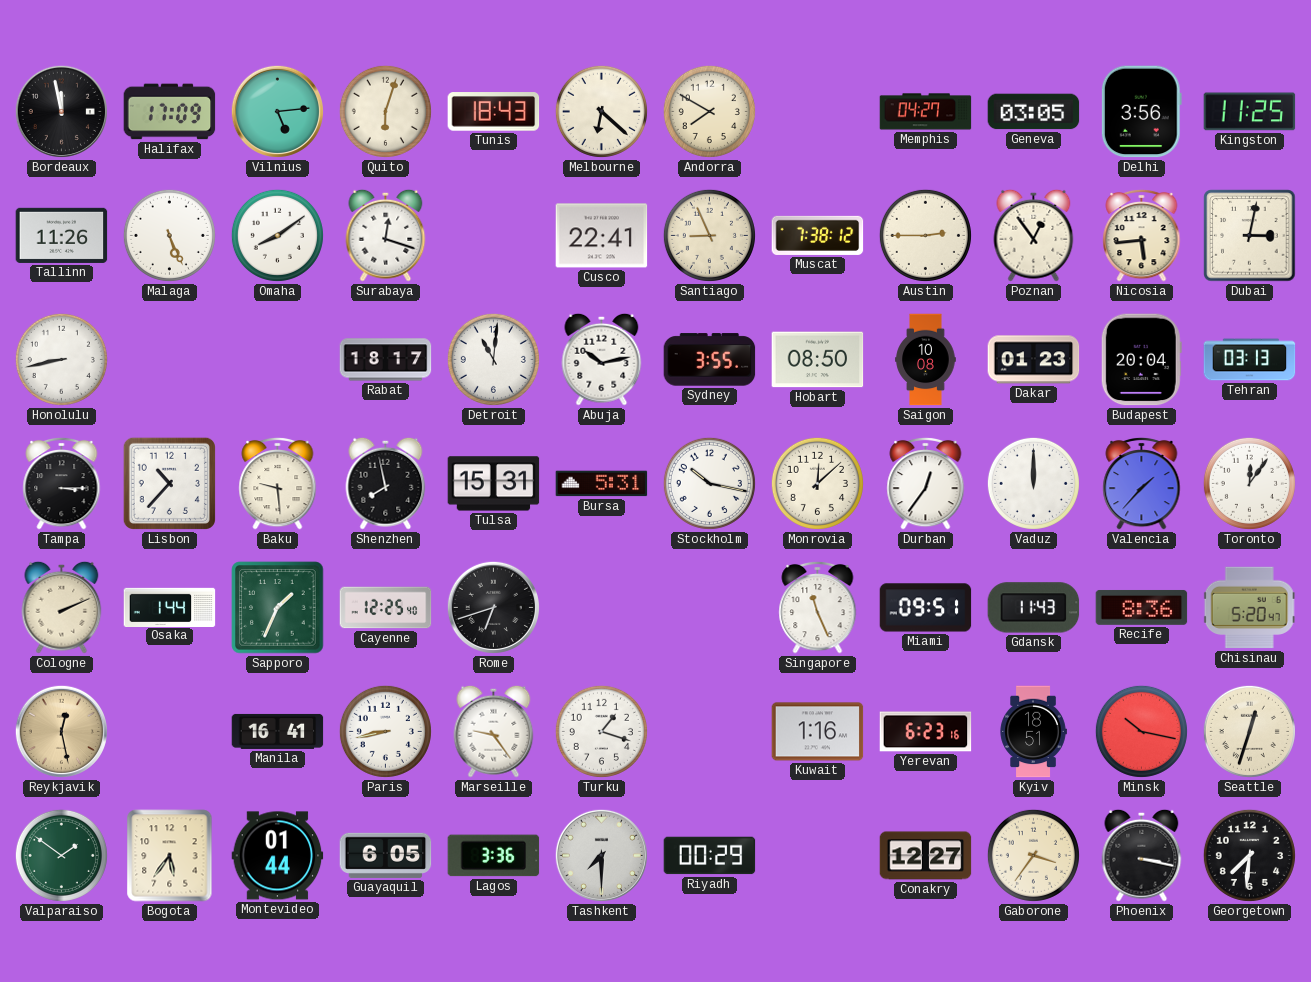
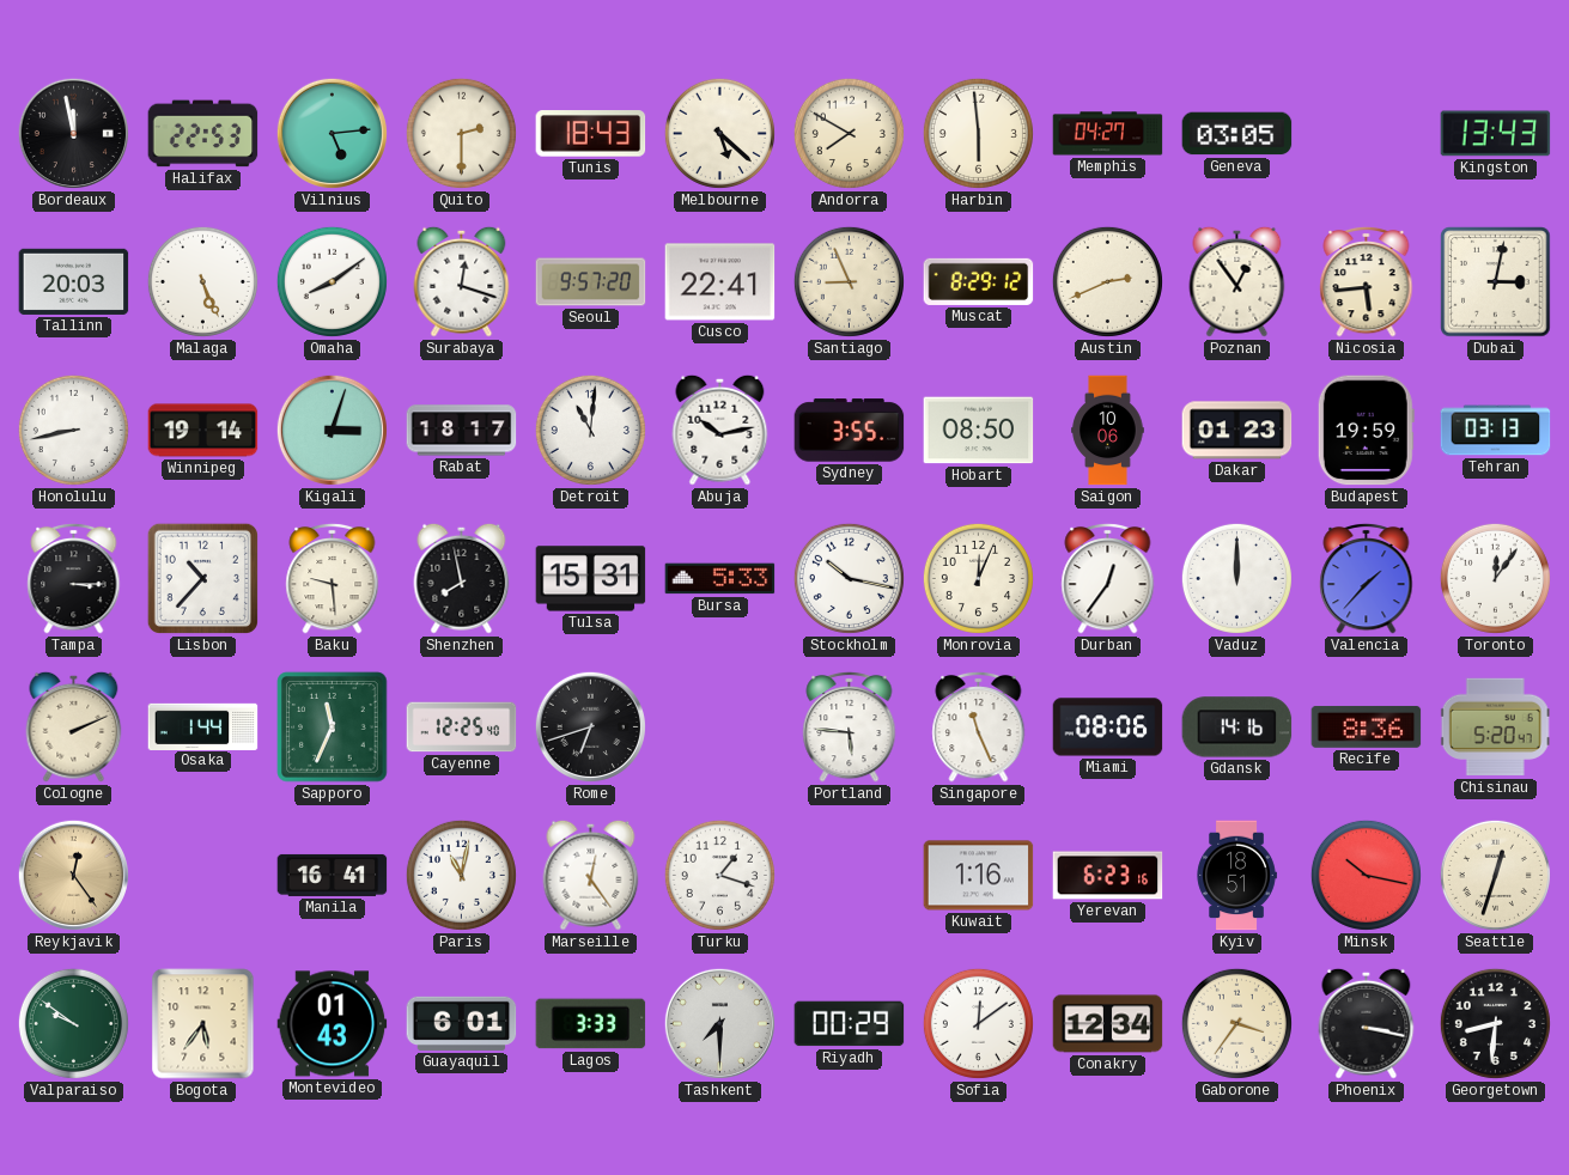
Halifax: 17:09 -> 22:53 (203, 134)
Quito: 6:03 -> 2:30 (461, 133)
Melbourne: 6:22 -> 5:22 (719, 133)
Harbin: none -> 5:59 (978, 133)
Delhi: 3:56 -> none (1141, 112)
Kingston: 11:25 -> 13:43 (1496, 134)
Tallinn: 11:26 -> 20:03 (74, 281)
Seoul: none -> 9:57 (591, 282)
Muscat: 7:38 -> 8:29 (979, 281)
Austin: 2:45 -> 2:41 (1107, 281)
Winnipeg: none -> 19:14 (203, 431)
Kigali: none -> 3:03 (332, 430)
Saigon: 10:08 -> 10:06 (1108, 431)
Budapest: 20:04 -> 19:59 (1366, 431)
Bursa: 5:31 -> 5:33 (720, 579)
Monrovia: 12:08 -> 12:04 (978, 578)
Sapporo: 1:34 -> 11:34 (333, 727)
Portland: none -> 5:46 (850, 726)
Miami: 09:51 -> 08:06 (1108, 727)
Gdansk: 11:43 -> 14:16 (1237, 727)
Reykjavik: 12:28 -> 12:24 (73, 875)
Paris: 8:43 -> 11:02 (461, 875)
Marseille: 9:24 -> 12:24 (591, 875)
Valparaiso: 1:51 -> 9:51 (73, 1023)
Montevideo: 01:44 -> 01:43 (333, 1024)
Guayaquil: 6:05 -> 6:01 (462, 1023)
Lagos: 3:36 -> 3:33 (591, 1024)
Sofia: none -> 12:09 (978, 1023)
Conakry: 12:27 -> 12:34 (1108, 1024)
Georgetown: 7:31 -> 8:31 (1495, 1023)
